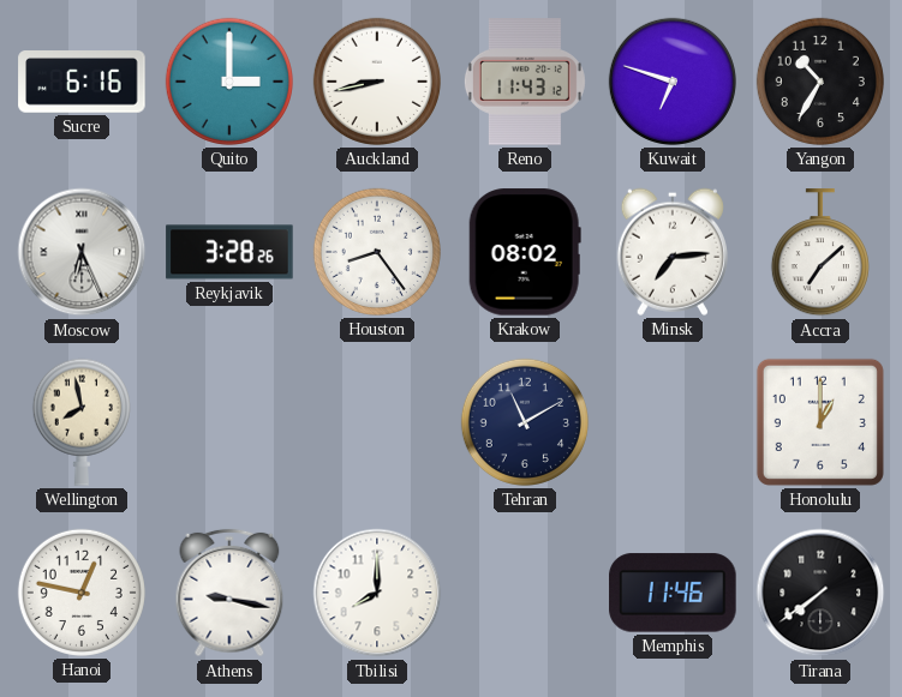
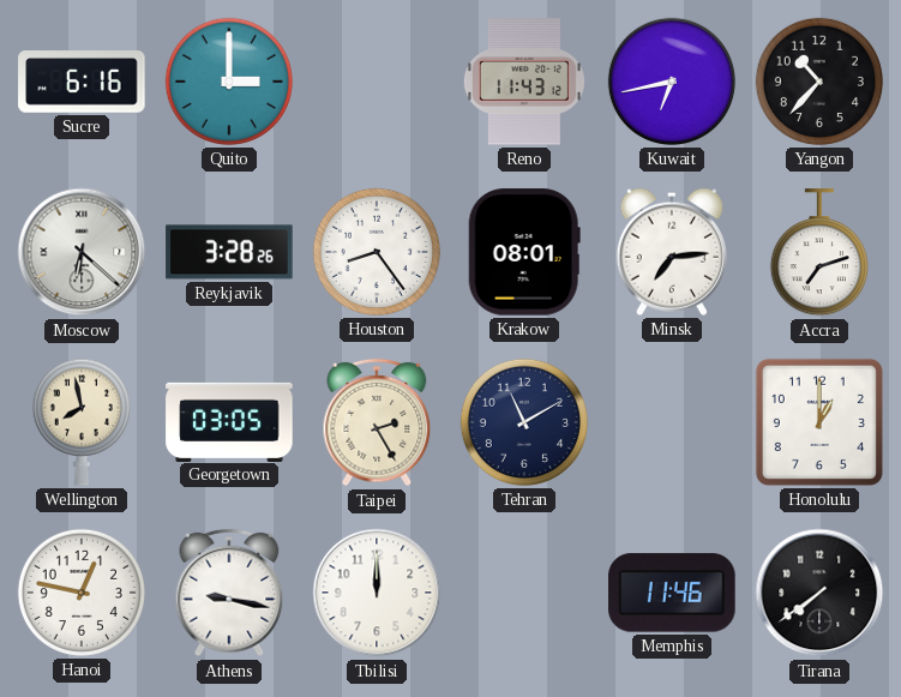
Auckland: 8:43 -> none (377, 82)
Kuwait: 6:48 -> 6:43 (672, 82)
Yangon: 10:35 -> 10:37 (819, 82)
Moscow: 6:26 -> 6:22 (82, 252)
Krakow: 08:02 -> 08:01 (524, 252)
Accra: 7:08 -> 7:12 (819, 253)
Georgetown: none -> 03:05 (229, 421)
Taipei: none -> 2:25 (377, 422)
Tbilisi: 8:00 -> 12:00 (377, 593)
